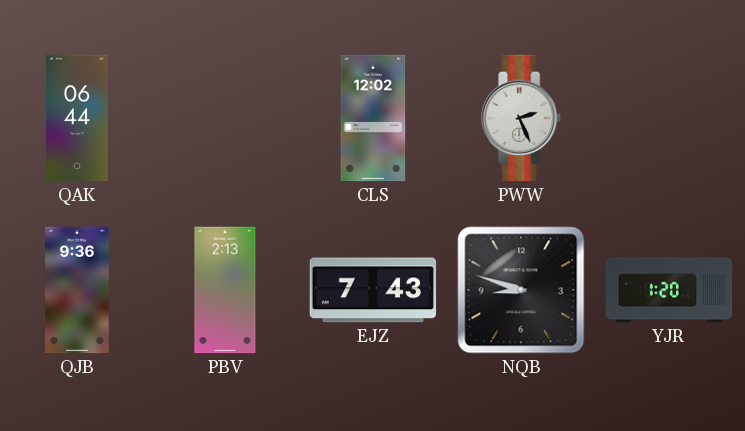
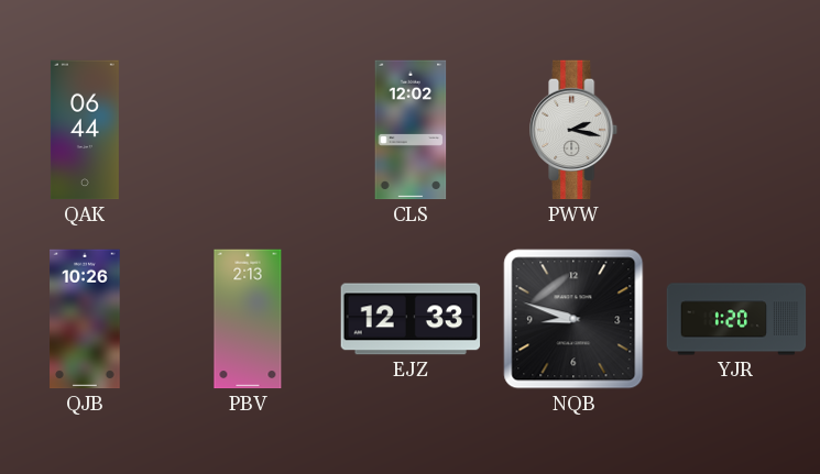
PWW: 2:26 -> 2:17 (575, 130)
QJB: 9:36 -> 10:26 (85, 319)
EJZ: 7:43 -> 12:33 (411, 319)
